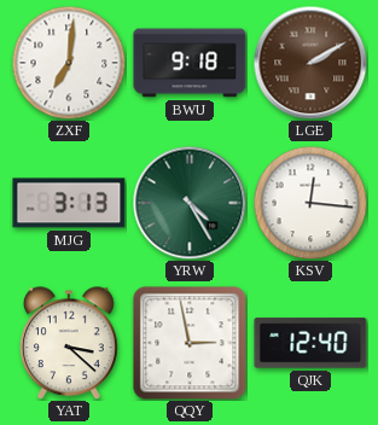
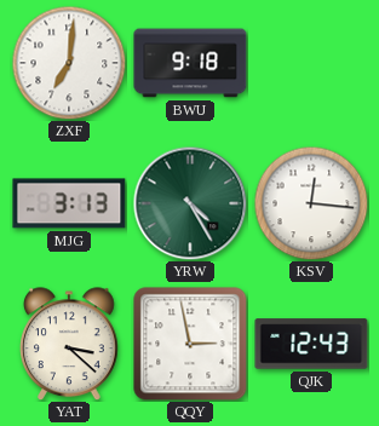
LGE: 2:10 -> none (310, 63)
QJK: 12:40 -> 12:43 (311, 344)
